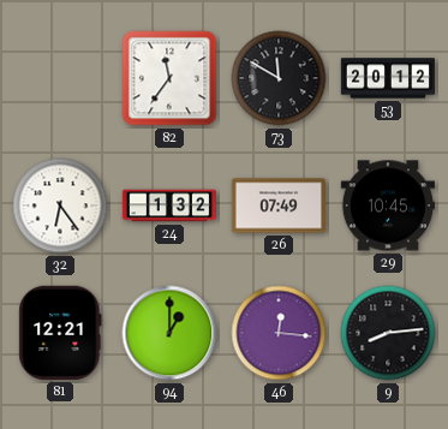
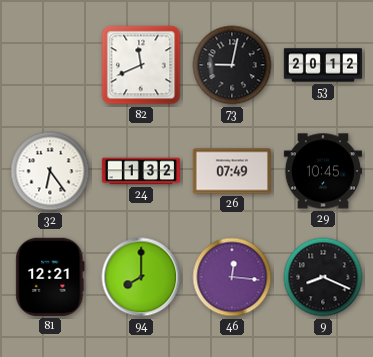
82: 11:36 -> 11:41 (141, 65)
73: 11:50 -> 9:02 (232, 65)
94: 1:00 -> 8:00 (141, 277)
9: 8:14 -> 8:19 (323, 277)
